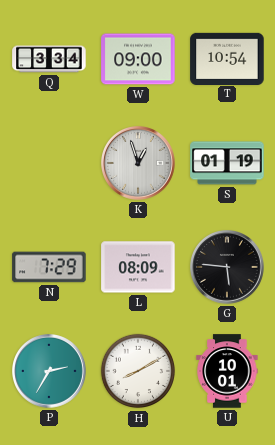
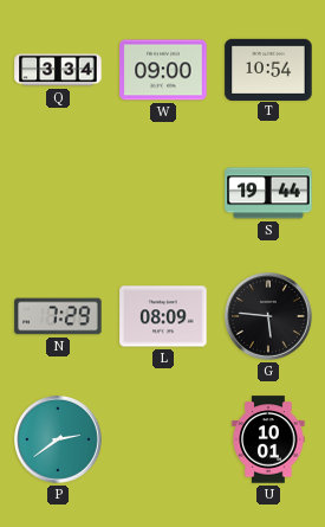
K: 12:57 -> none (139, 164)
S: 01:19 -> 19:44 (268, 193)
P: 2:35 -> 2:39 (59, 441)
H: 8:10 -> none (138, 371)
